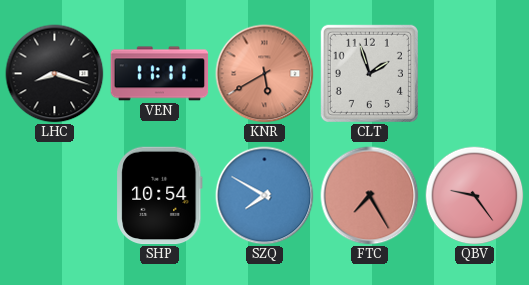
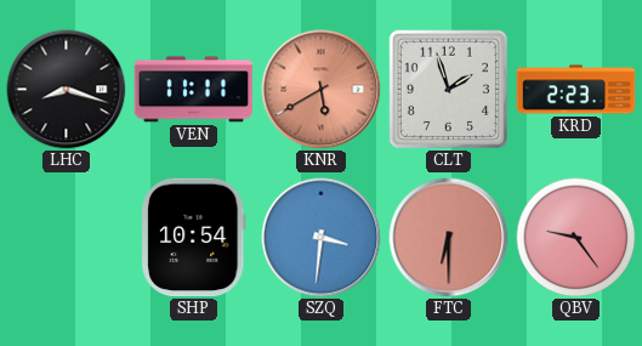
KRD: none -> 2:23 (576, 90)
SZQ: 7:50 -> 3:31 (322, 238)
FTC: 7:25 -> 6:30 (449, 238)
